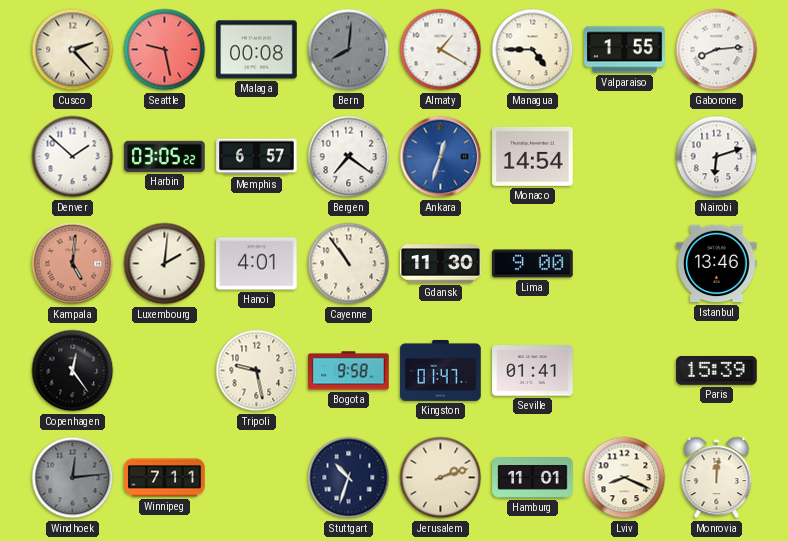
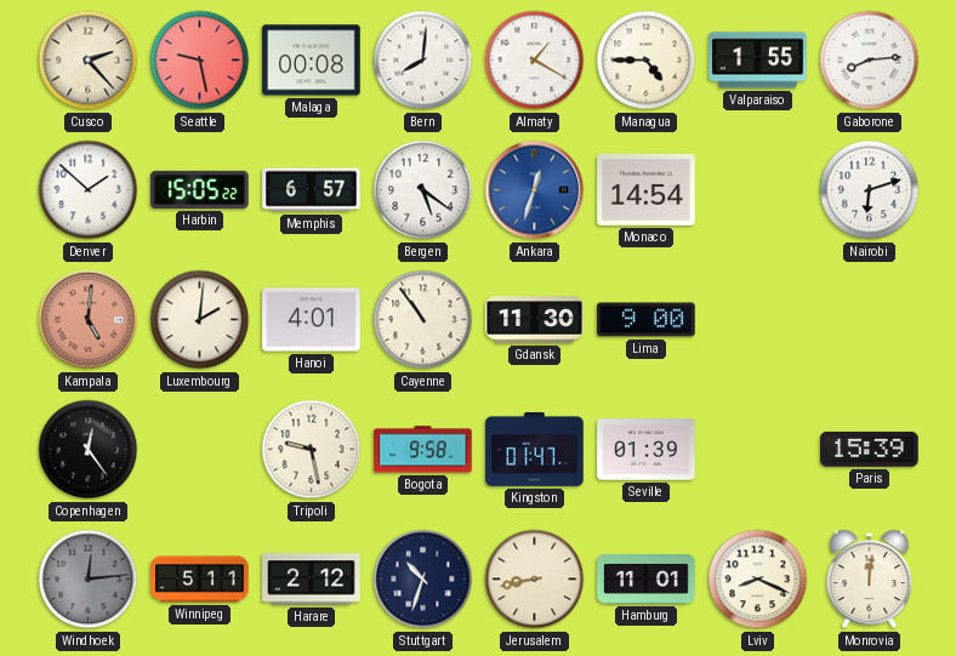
Bern dial: grey -> white (423, 61)
Harbin: 03:05 -> 15:05 (200, 189)
Bergen: 7:21 -> 5:21 (423, 190)
Istanbul: 13:46 -> none (717, 264)
Seville: 01:41 -> 01:39 (647, 450)
Winnipeg: 7:11 -> 5:11 (200, 580)
Harare: none -> 2:12 (312, 580)
Jerusalem: 2:12 -> 8:43 (535, 580)
